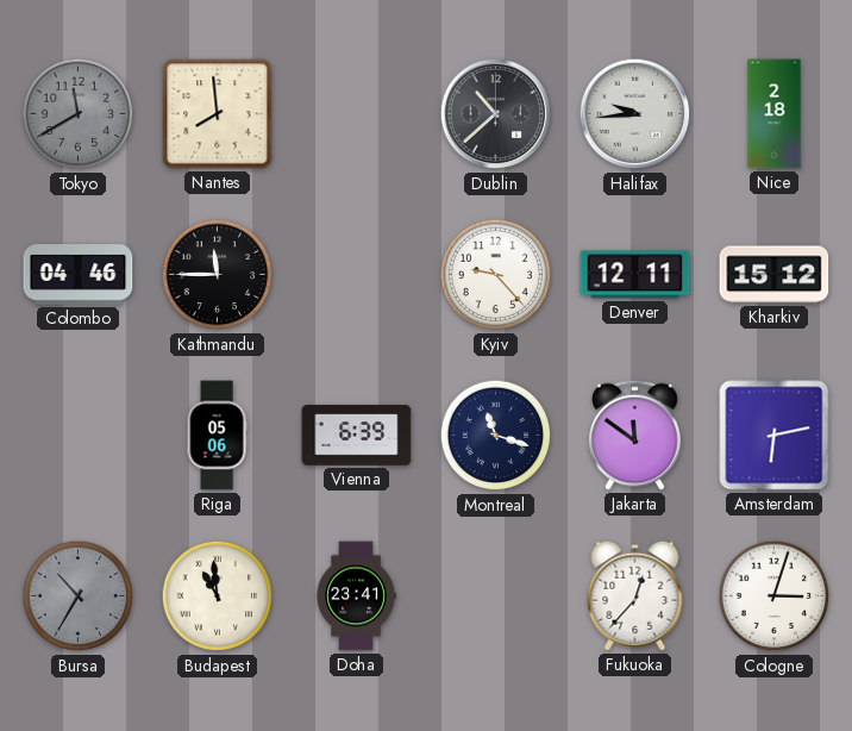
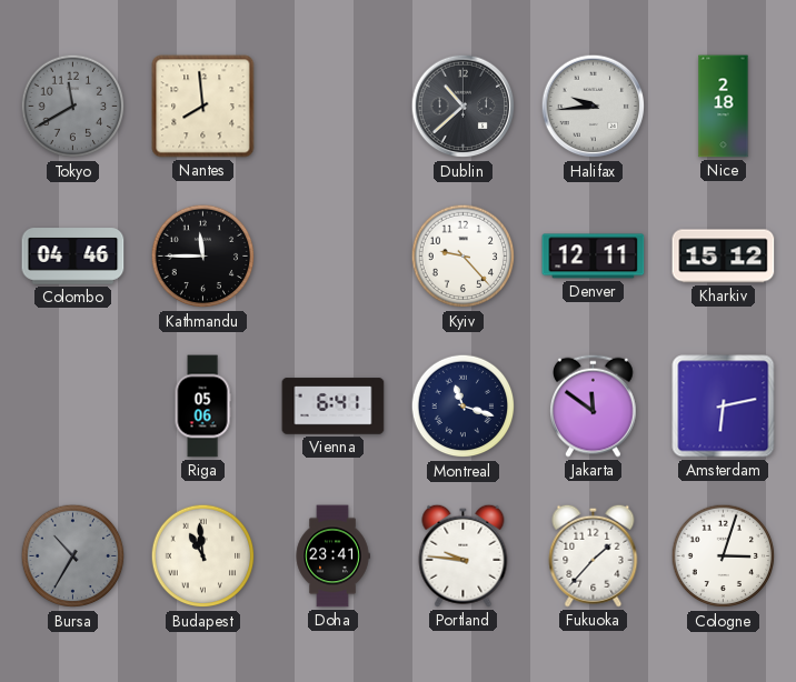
Vienna: 6:39 -> 6:41 (334, 407)
Portland: none -> 9:46 (464, 555)
Fukuoka: 12:37 -> 1:37 (594, 555)
